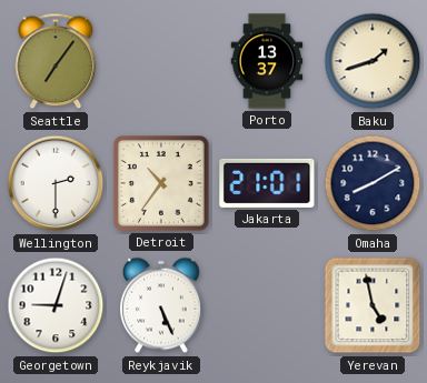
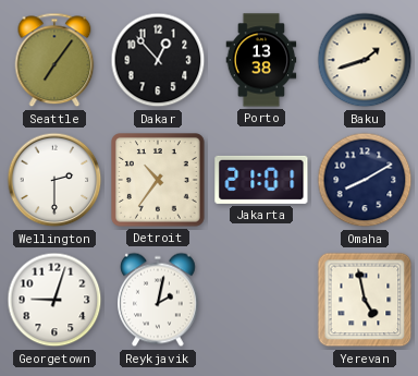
Dakar: none -> 12:53 (158, 60)
Porto: 13:37 -> 13:38 (261, 60)
Reykjavik: 5:26 -> 2:02 (159, 300)
